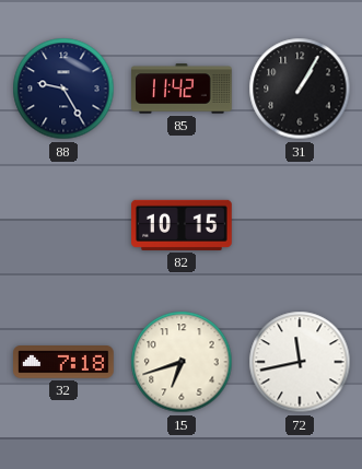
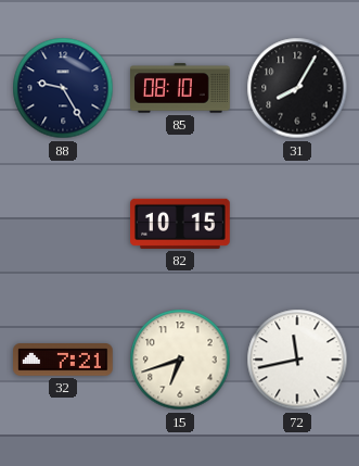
85: 11:42 -> 08:10 (181, 88)
31: 1:05 -> 8:05 (297, 88)
32: 7:18 -> 7:21 (64, 360)
